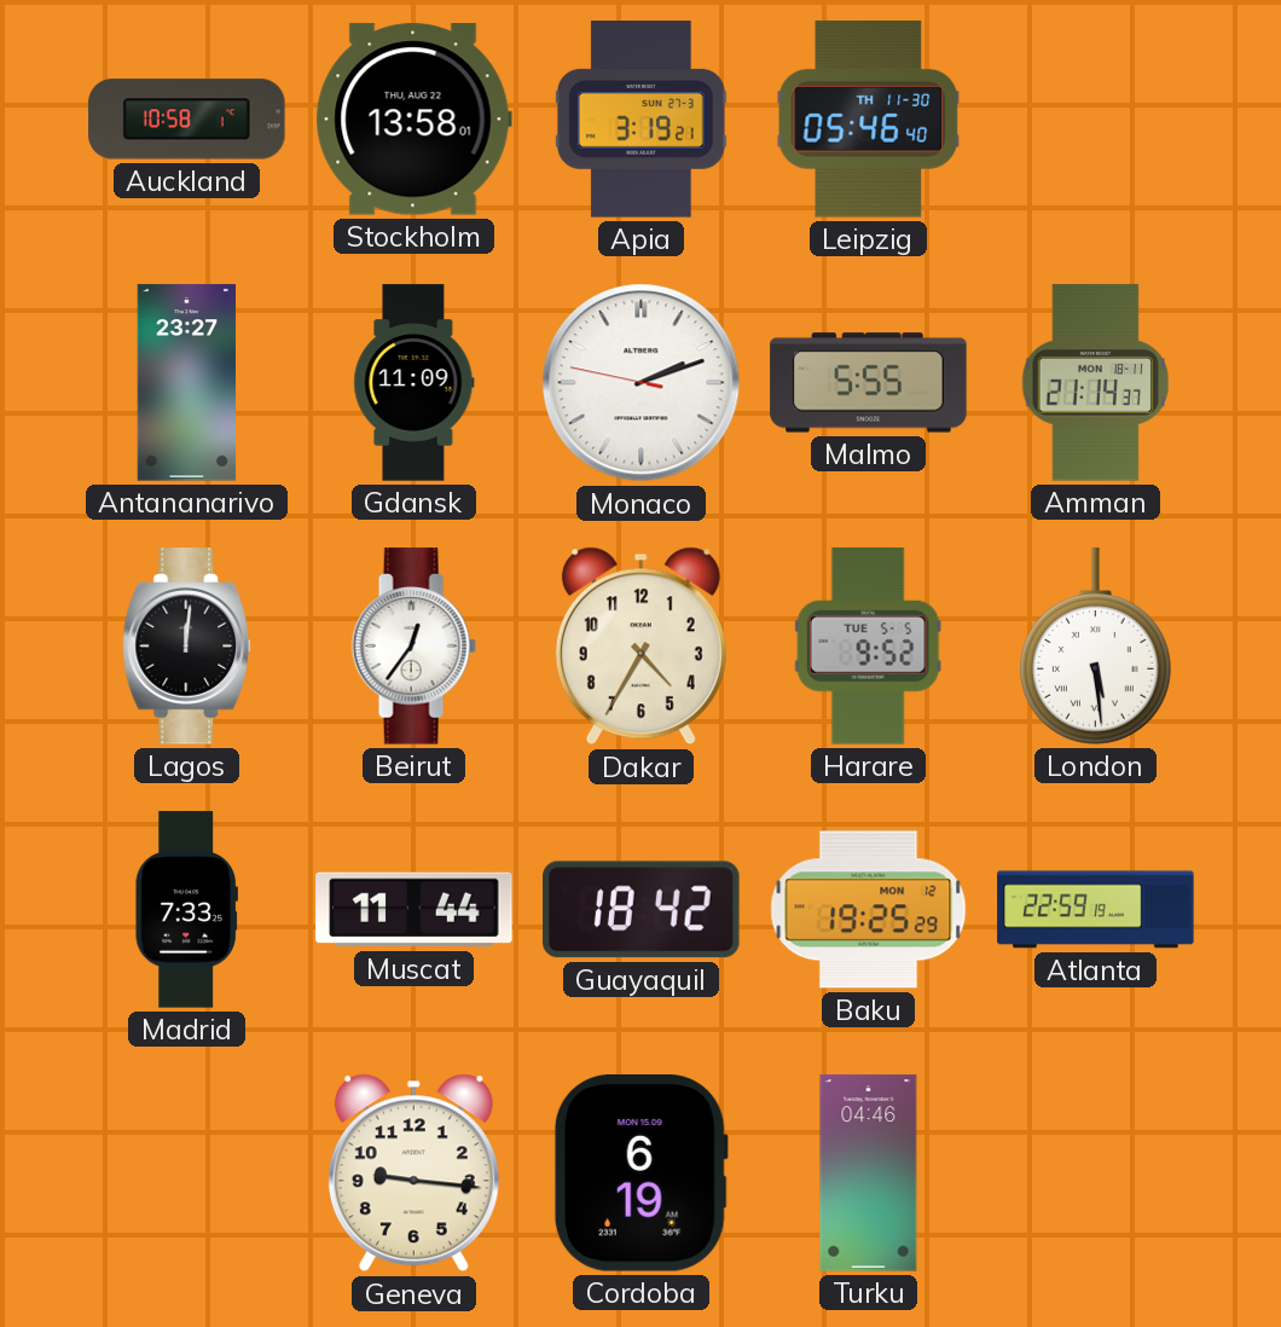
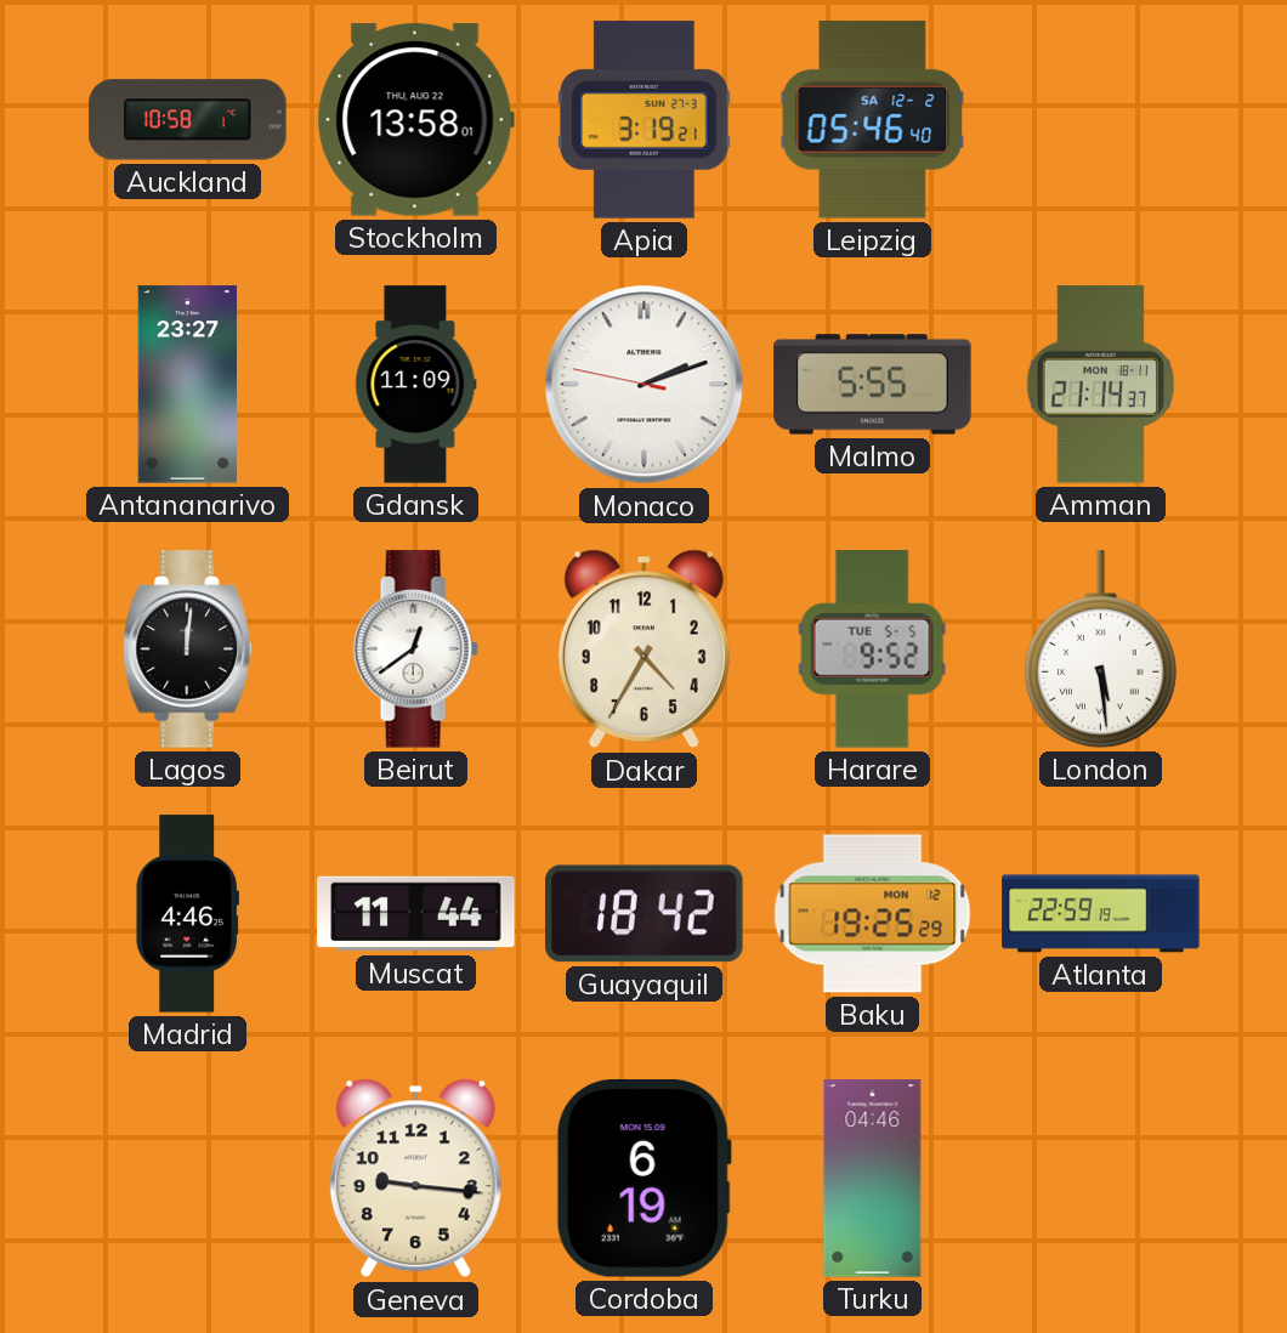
Leipzig date: TH 11-30 -> SA 12-2 (873, 120)
Beirut: 12:36 -> 12:39 (415, 650)
Madrid: 7:33 -> 4:46 (187, 914)
